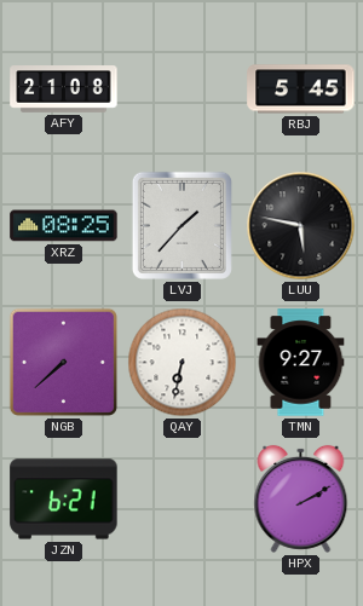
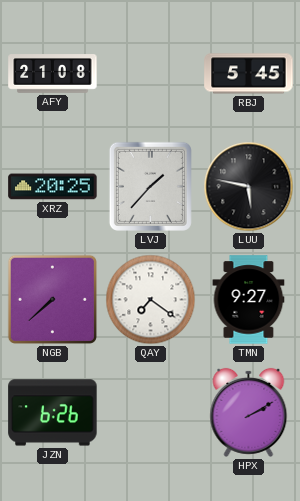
XRZ: 08:25 -> 20:25 (53, 187)
QAY: 6:32 -> 7:21 (151, 300)
JZN: 6:21 -> 6:26 (53, 413)
